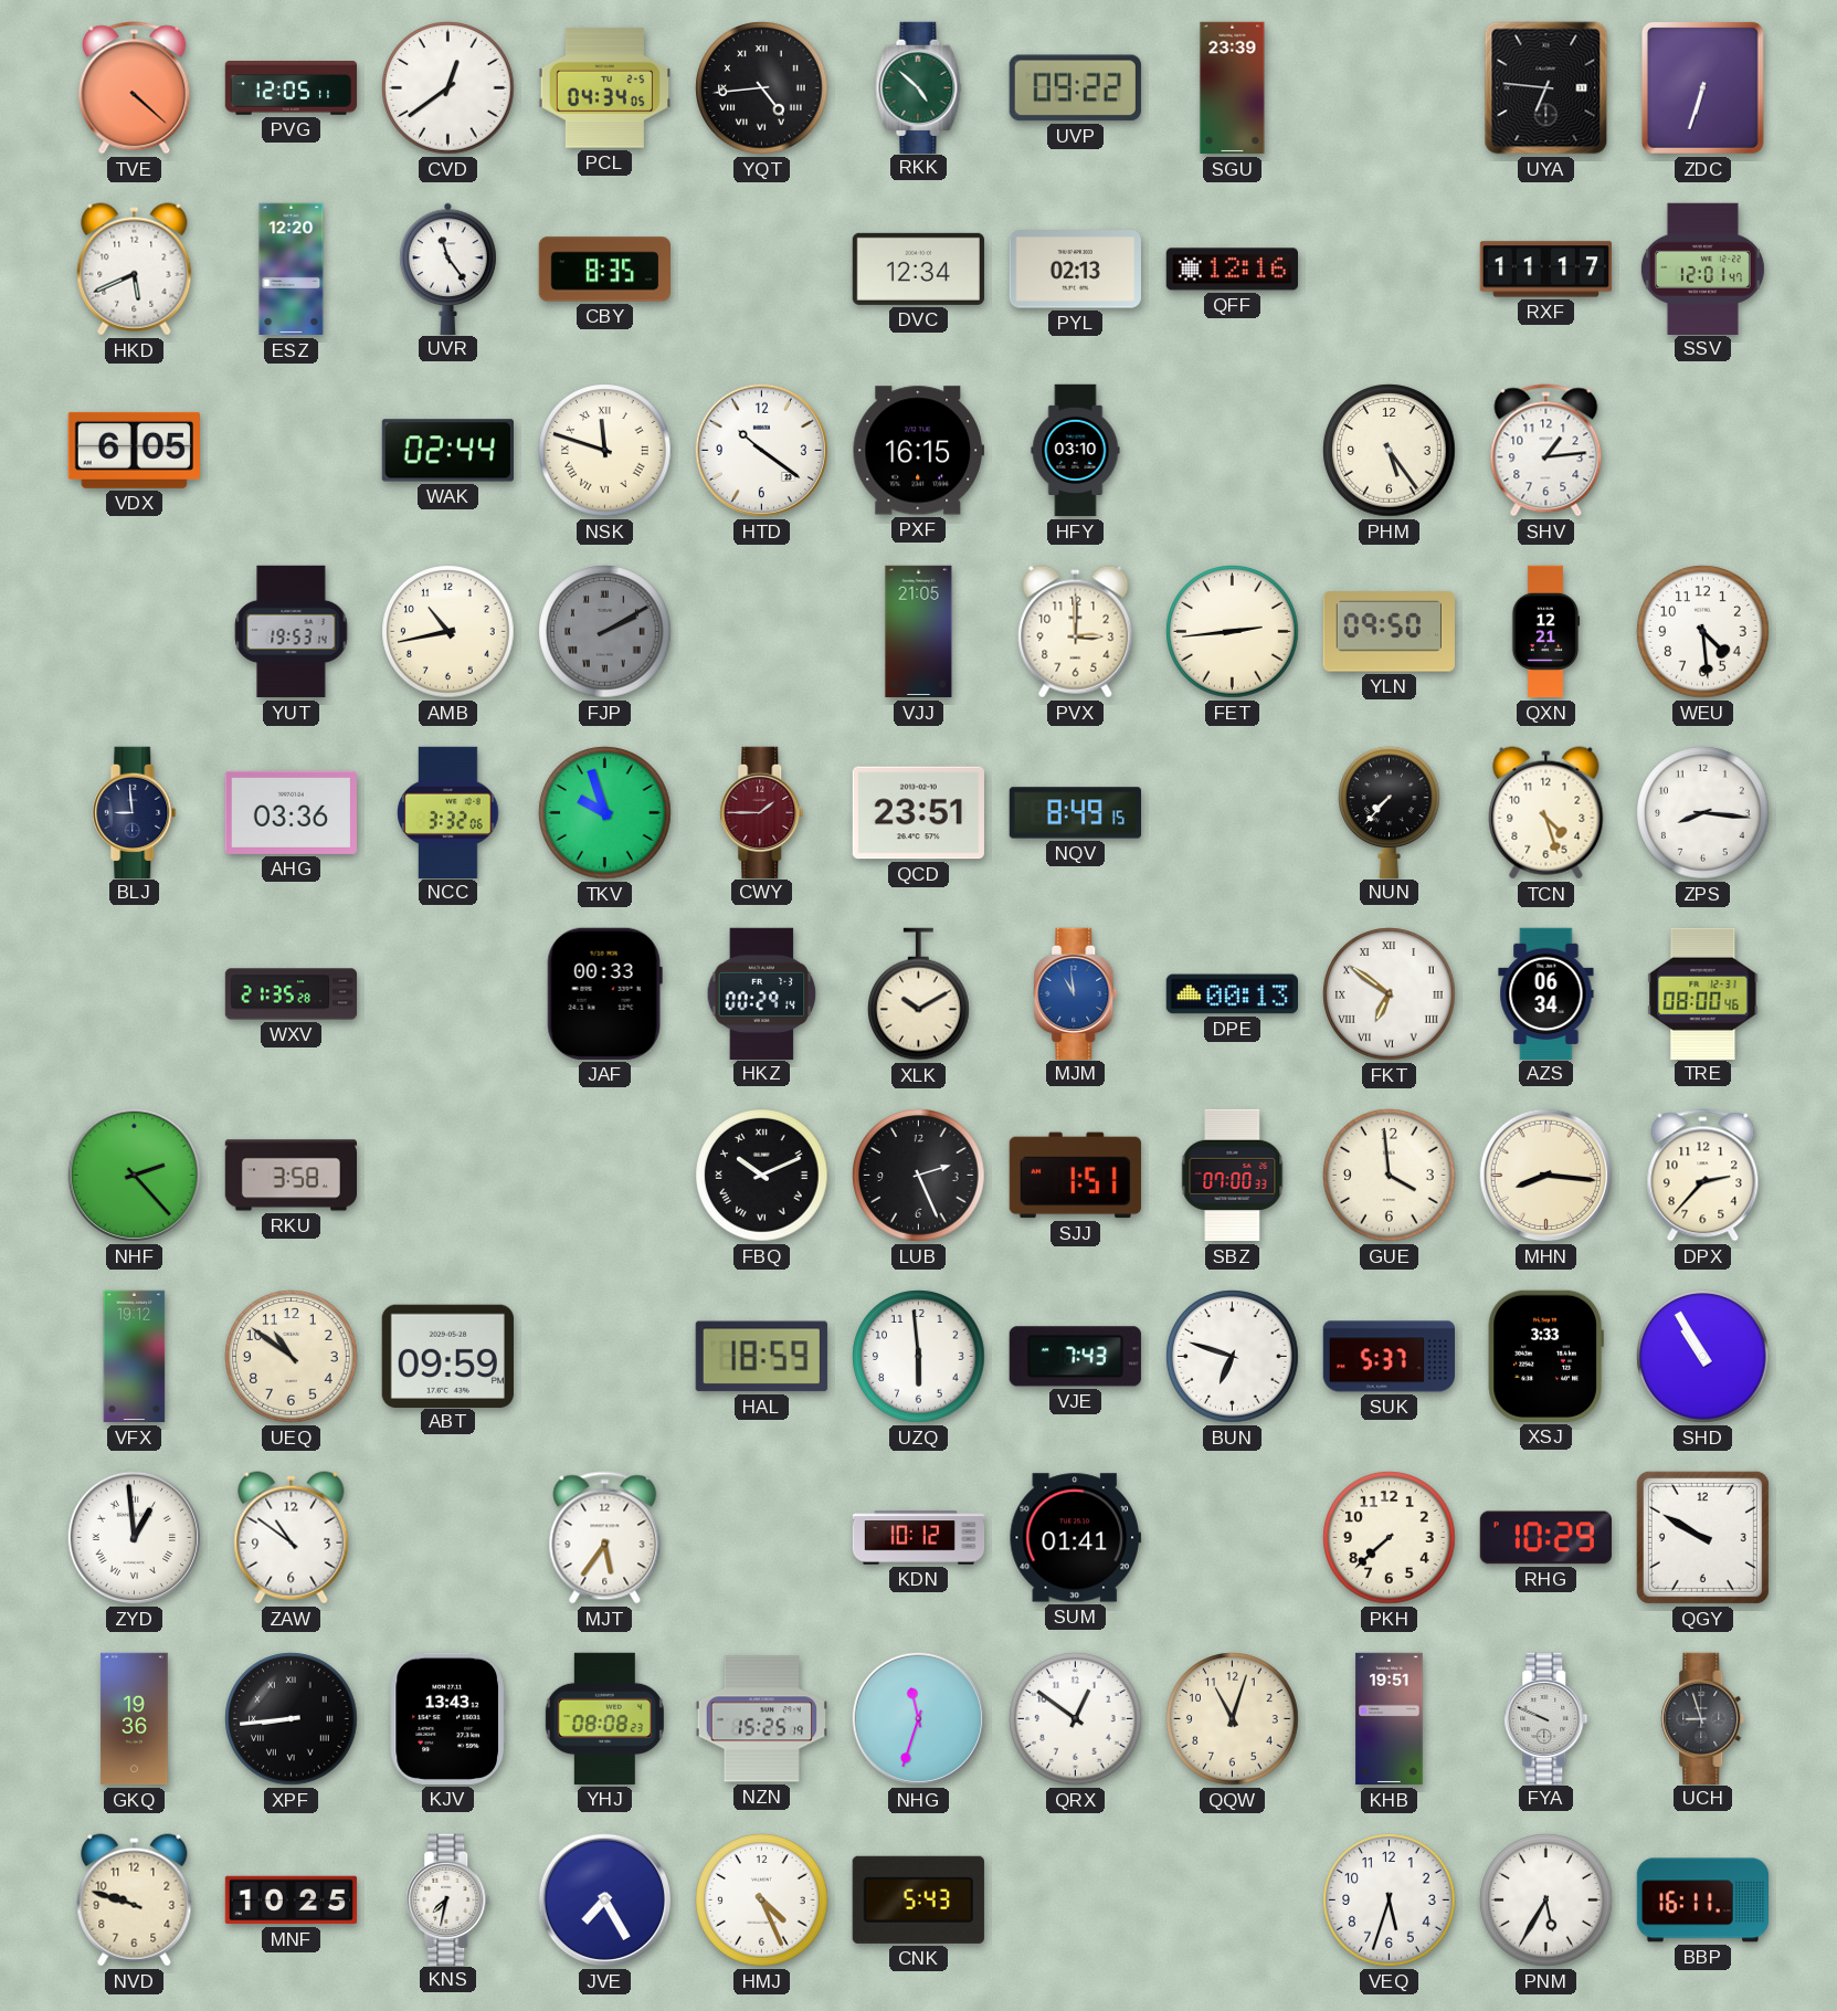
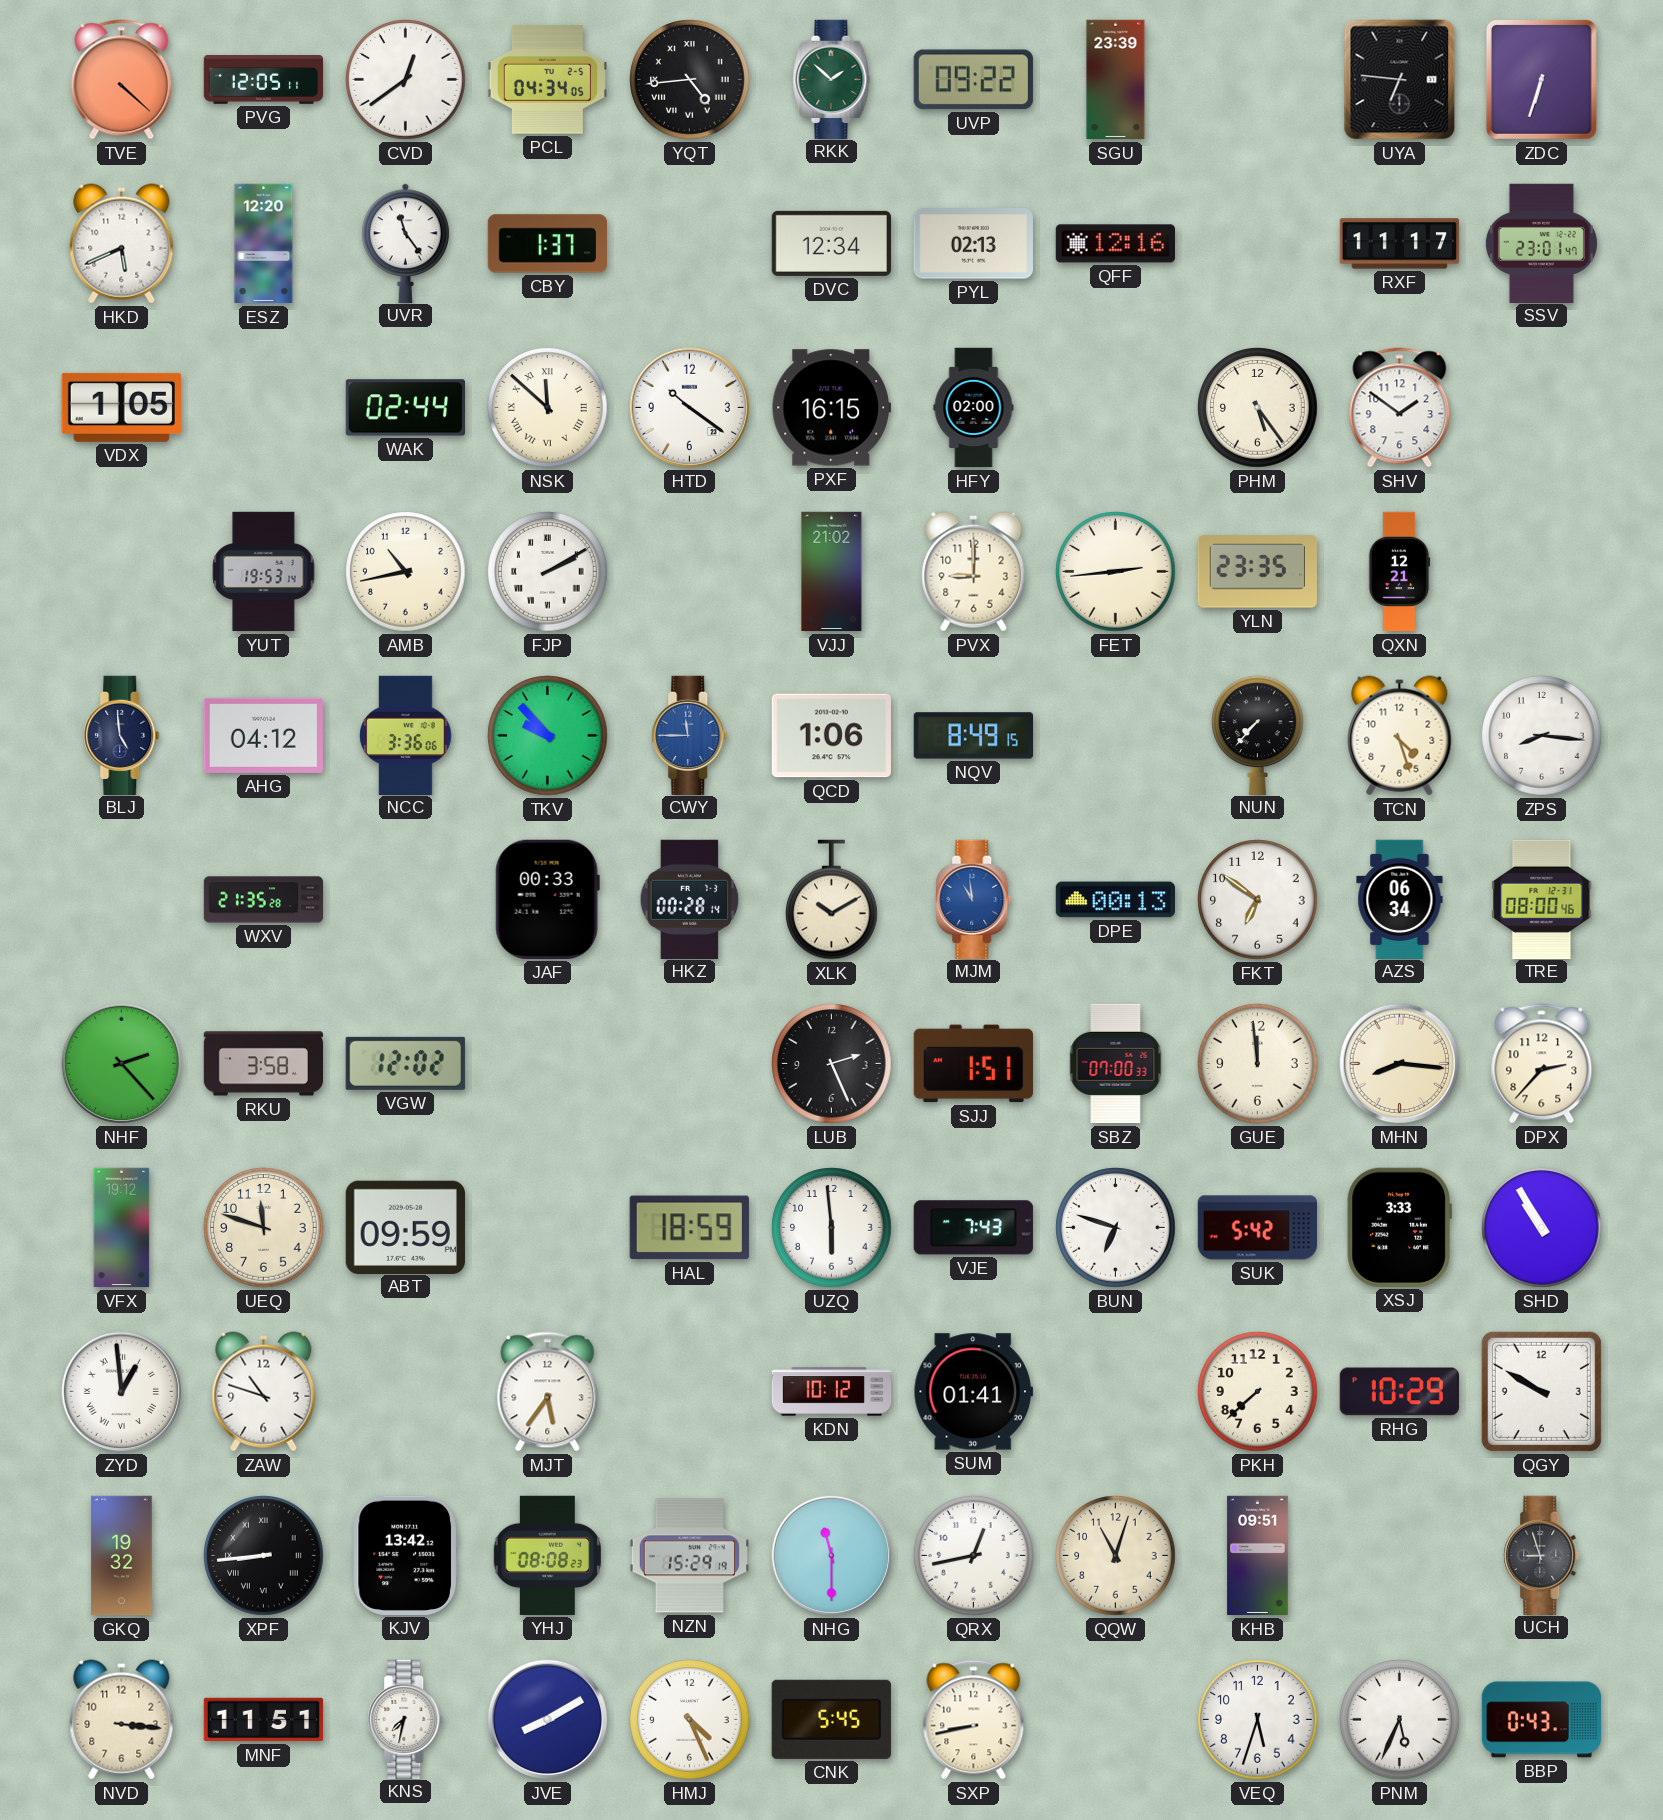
RKK: 4:52 -> 1:52 (832, 79)
CBY: 8:35 -> 1:37 (547, 244)
SSV: 12:01 -> 23:01 (1541, 243)
VDX: 6:05 -> 1:05 (121, 407)
NSK: 11:48 -> 11:52 (548, 408)
HFY: 03:10 -> 02:00 (974, 408)
SHV: 1:14 -> 1:51 (1400, 408)
FJP dial: grey -> white (548, 572)
VJJ: 21:05 -> 21:02 (832, 572)
PVX: 3:00 -> 9:00 (974, 572)
YLN: 09:50 -> 23:35 (1257, 572)
WEU: 4:29 -> none (1703, 632)
BLJ: 8:59 -> 4:59 (122, 735)
AHG: 03:36 -> 04:12 (263, 735)
NCC: 3:32 -> 3:36 (406, 735)
TKV: 9:57 -> 9:53 (548, 736)
CWY: 1:45 -> 11:45 (690, 735)
CWY dial: burgundy -> blue (690, 735)
QCD: 23:51 -> 1:06 (831, 736)
HKZ: 00:29 -> 00:28 (690, 899)
FKT numerals: Roman -> Arabic (1258, 900)
VGW: none -> 12:02 (405, 1063)
FBQ: 10:11 -> none (762, 1176)
GUE: 3:59 -> 11:59 (1258, 1064)
UEQ: 10:51 -> 11:48 (264, 1228)
SUK: 5:37 -> 5:42 (1257, 1228)
ZAW: 10:51 -> 10:48 (264, 1392)
GKQ: 19:36 -> 19:32 (122, 1556)
KJV: 13:43 -> 13:42 (405, 1555)
NZN: 15:25 -> 15:29 (689, 1556)
NHG: 11:33 -> 11:30 (832, 1556)
QRX: 12:51 -> 12:43 (974, 1556)
KHB: 19:51 -> 09:51 (1258, 1556)
FYA: 9:49 -> none (1546, 1718)
NVD: 9:48 -> 3:16 (122, 1720)
MNF: 10:25 -> 11:51 (264, 1720)
JVE: 7:25 -> 8:10 (548, 1720)
CNK: 5:43 -> 5:45 (831, 1719)
SXP: none -> 8:43 (974, 1720)
PNM: 5:35 -> 5:34 (1400, 1720)
BBP: 16:11 -> 0:43 (1541, 1720)
